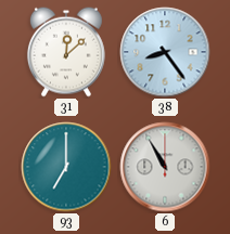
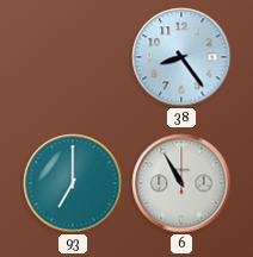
31: 12:08 -> none (66, 52)
